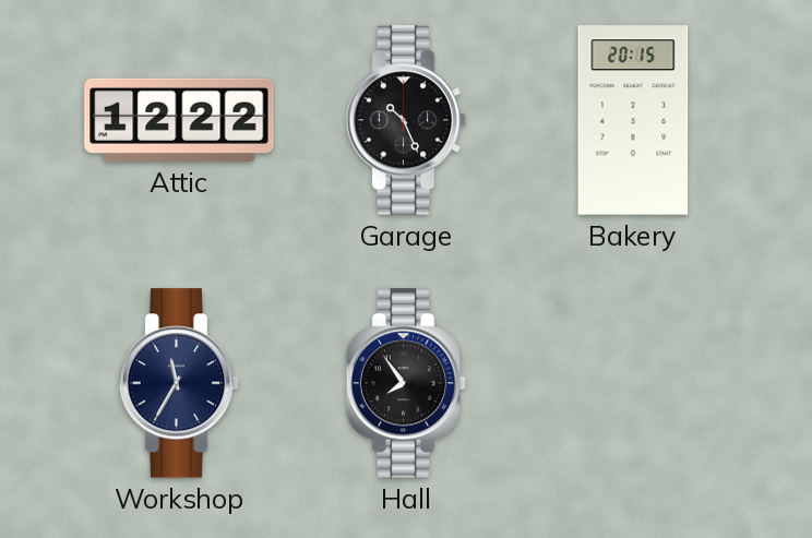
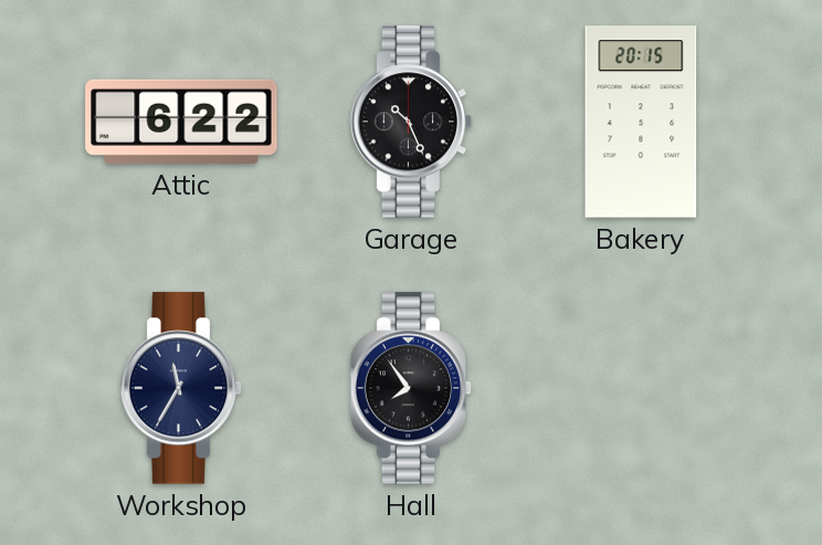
Attic: 12:22 -> 6:22 (181, 122)
